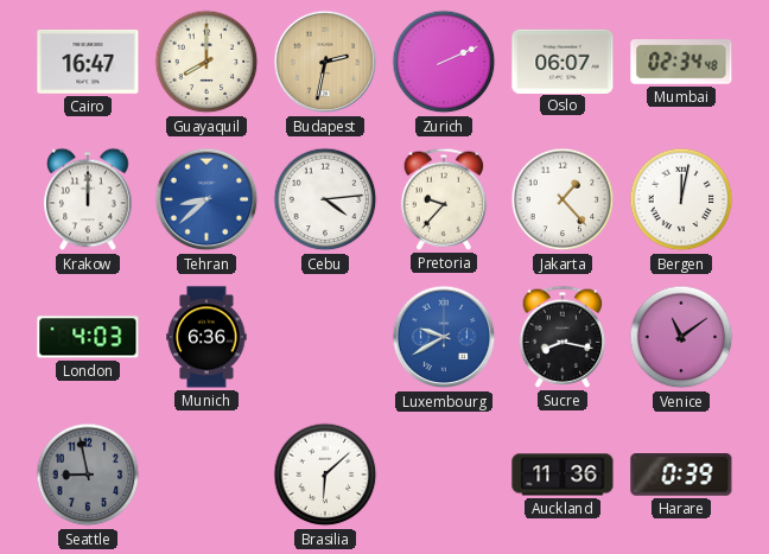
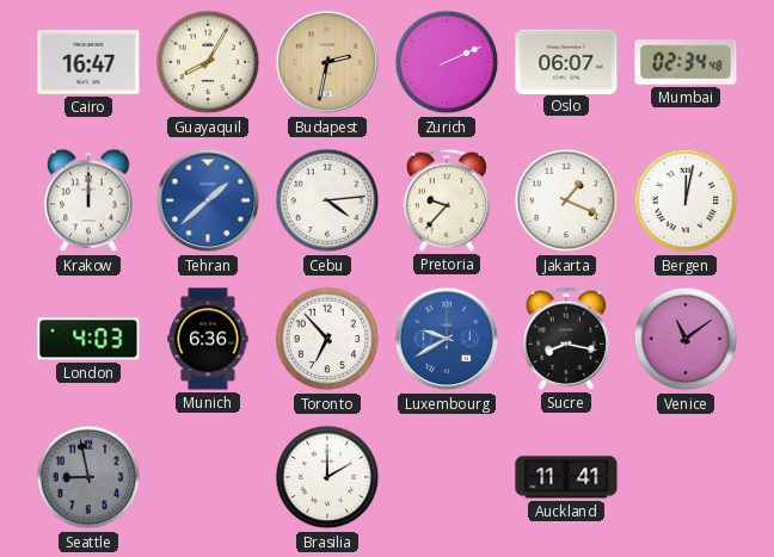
Guayaquil: 8:00 -> 8:05 (208, 62)
Tehran: 8:38 -> 1:38 (208, 200)
Jakarta: 1:23 -> 1:19 (566, 200)
Toronto: none -> 6:53 (327, 339)
Brasilia: 6:08 -> 2:00 (327, 477)
Auckland: 11:36 -> 11:41 (566, 477)
Harare: 0:39 -> none (681, 475)
